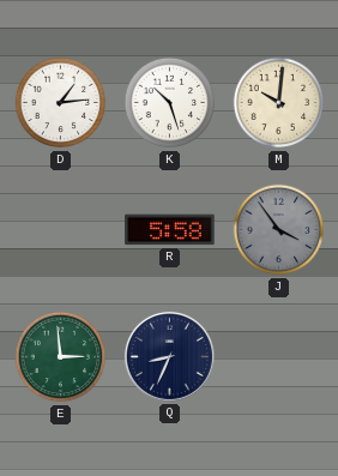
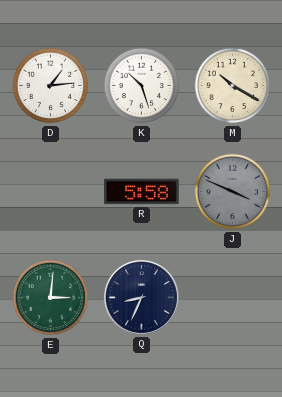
M: 10:01 -> 10:20 (233, 86)
J: 3:54 -> 3:49 (233, 192)
E: 2:59 -> 3:01 (51, 298)
